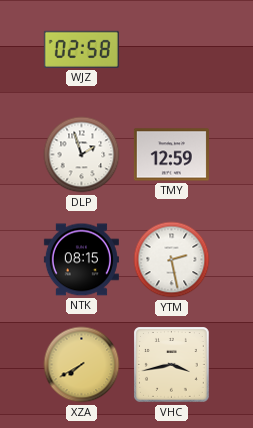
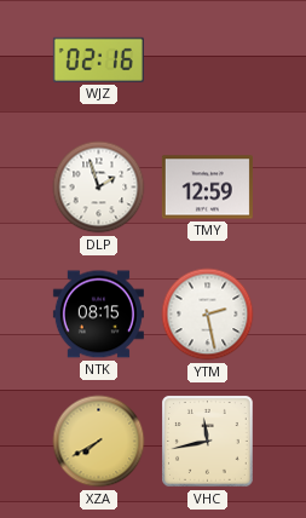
WJZ: 02:58 -> 02:16 (98, 59)
VHC: 3:43 -> 11:43 (208, 442)
